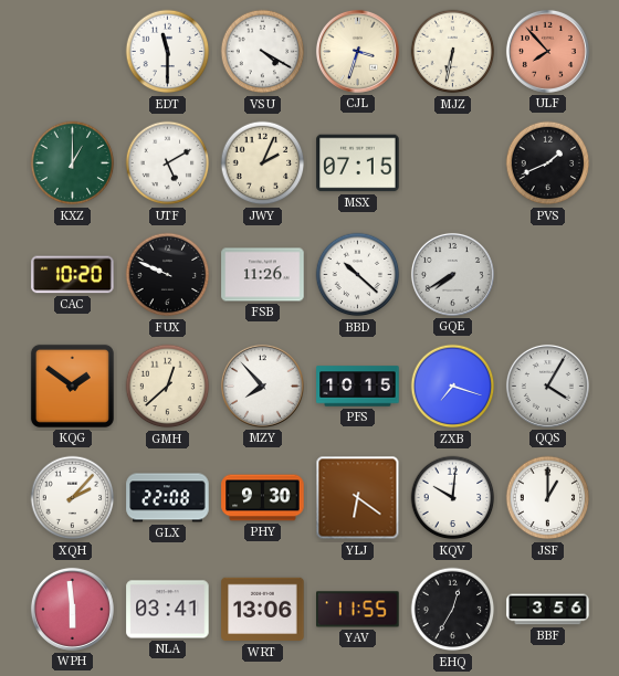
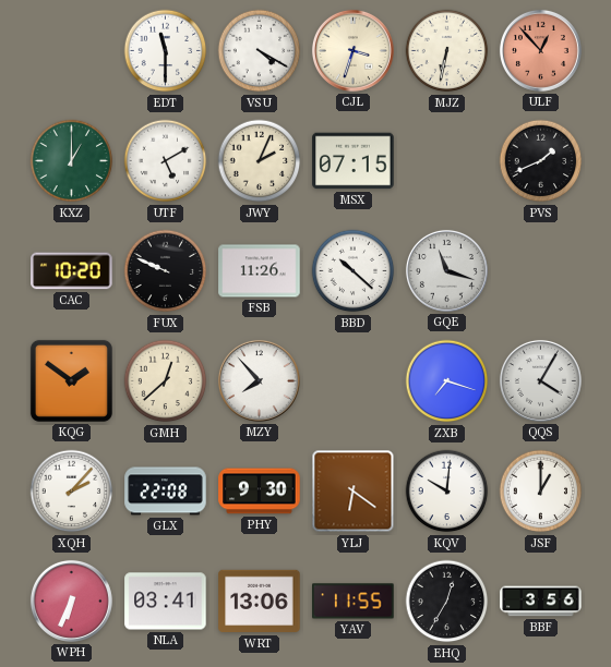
ULF: 7:53 -> 12:53 (540, 50)
GQE: 7:40 -> 11:18 (446, 270)
PFS: 10:15 -> none (358, 387)
WPH: 5:59 -> 6:34 (71, 601)
